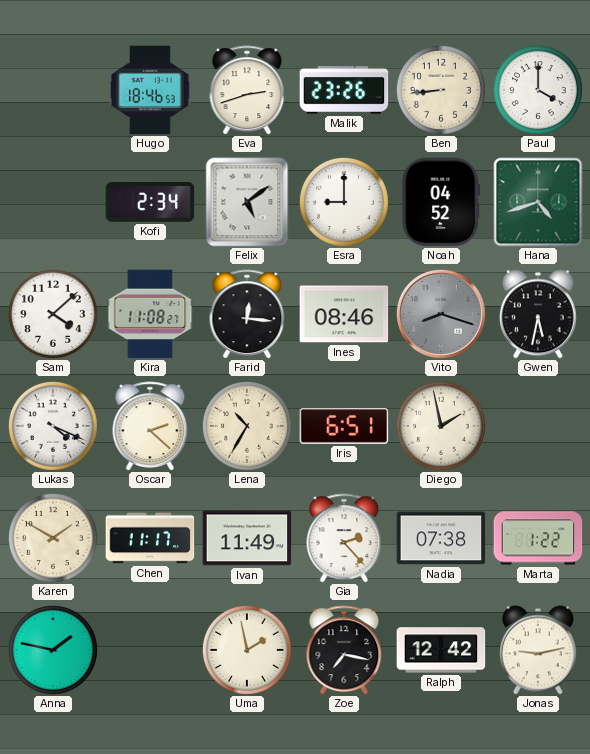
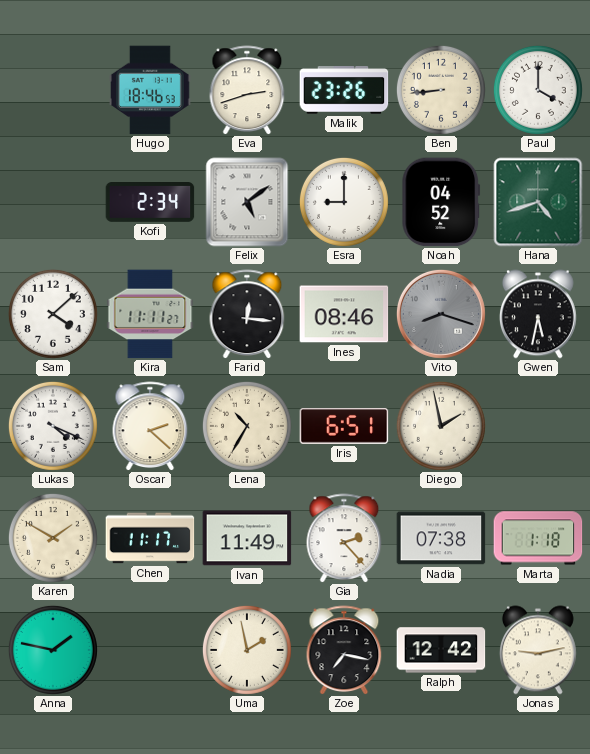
Kira: 11:08 -> 11:11 (150, 314)
Marta: 1:22 -> 1:18 (538, 538)
